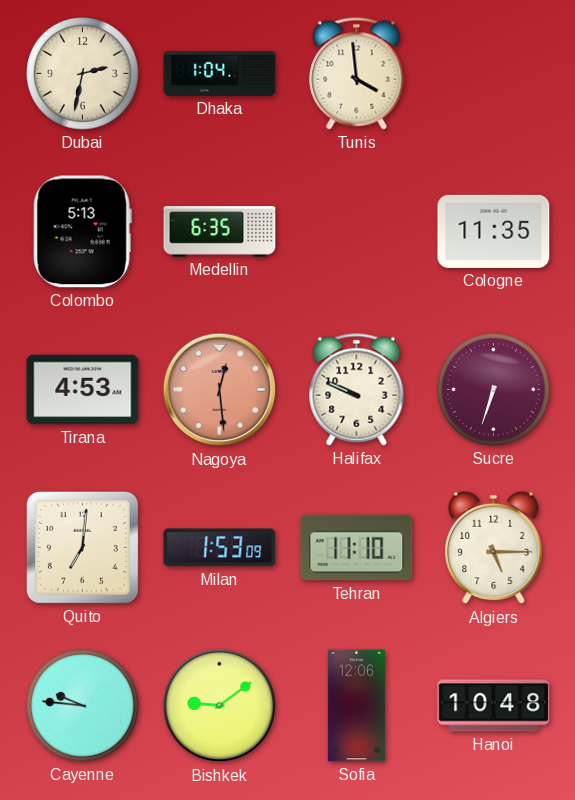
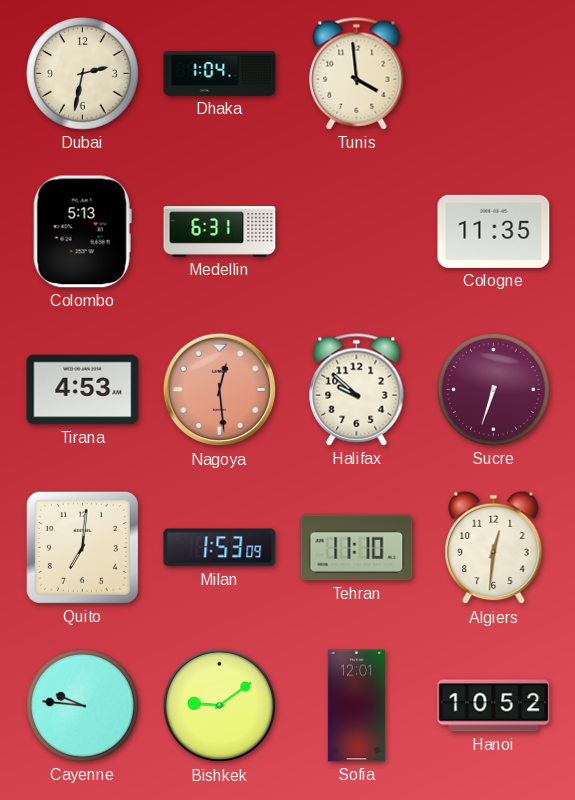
Medellin: 6:35 -> 6:31 (220, 232)
Halifax: 9:49 -> 9:52 (357, 390)
Algiers: 5:15 -> 12:31 (494, 548)
Sofia: 12:06 -> 12:01 (356, 706)
Hanoi: 10:48 -> 10:52 (494, 706)
